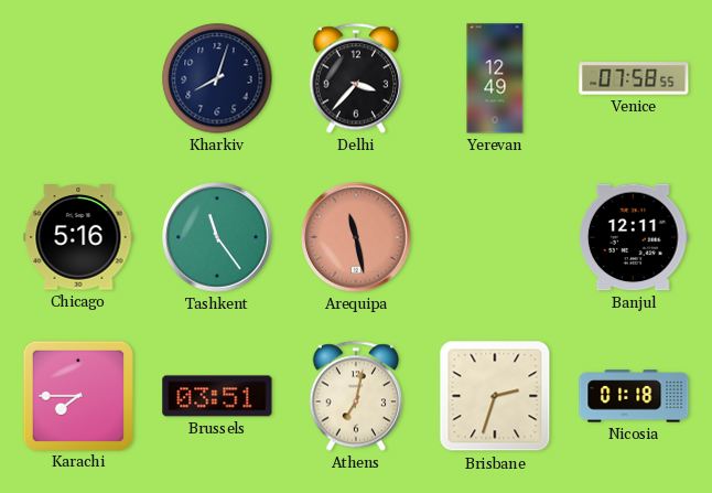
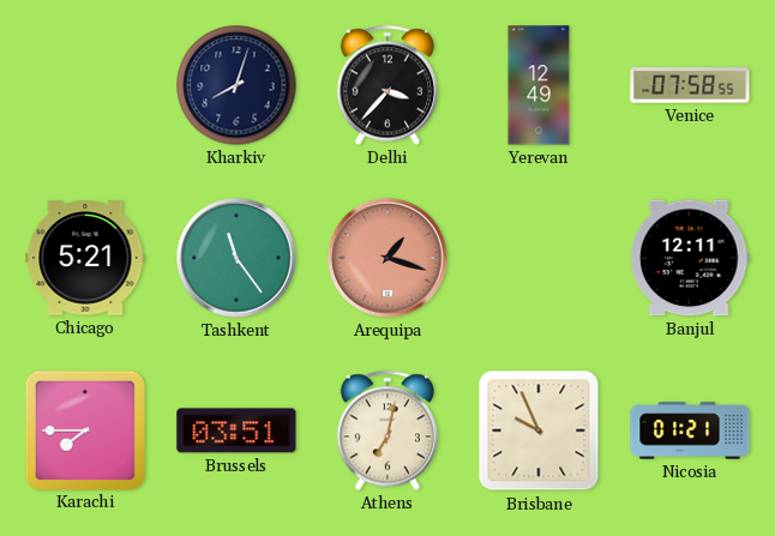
Chicago: 5:16 -> 5:21 (85, 258)
Arequipa: 11:28 -> 1:18 (387, 258)
Brisbane: 2:33 -> 9:56 (539, 430)
Nicosia: 01:18 -> 01:21 (690, 430)
